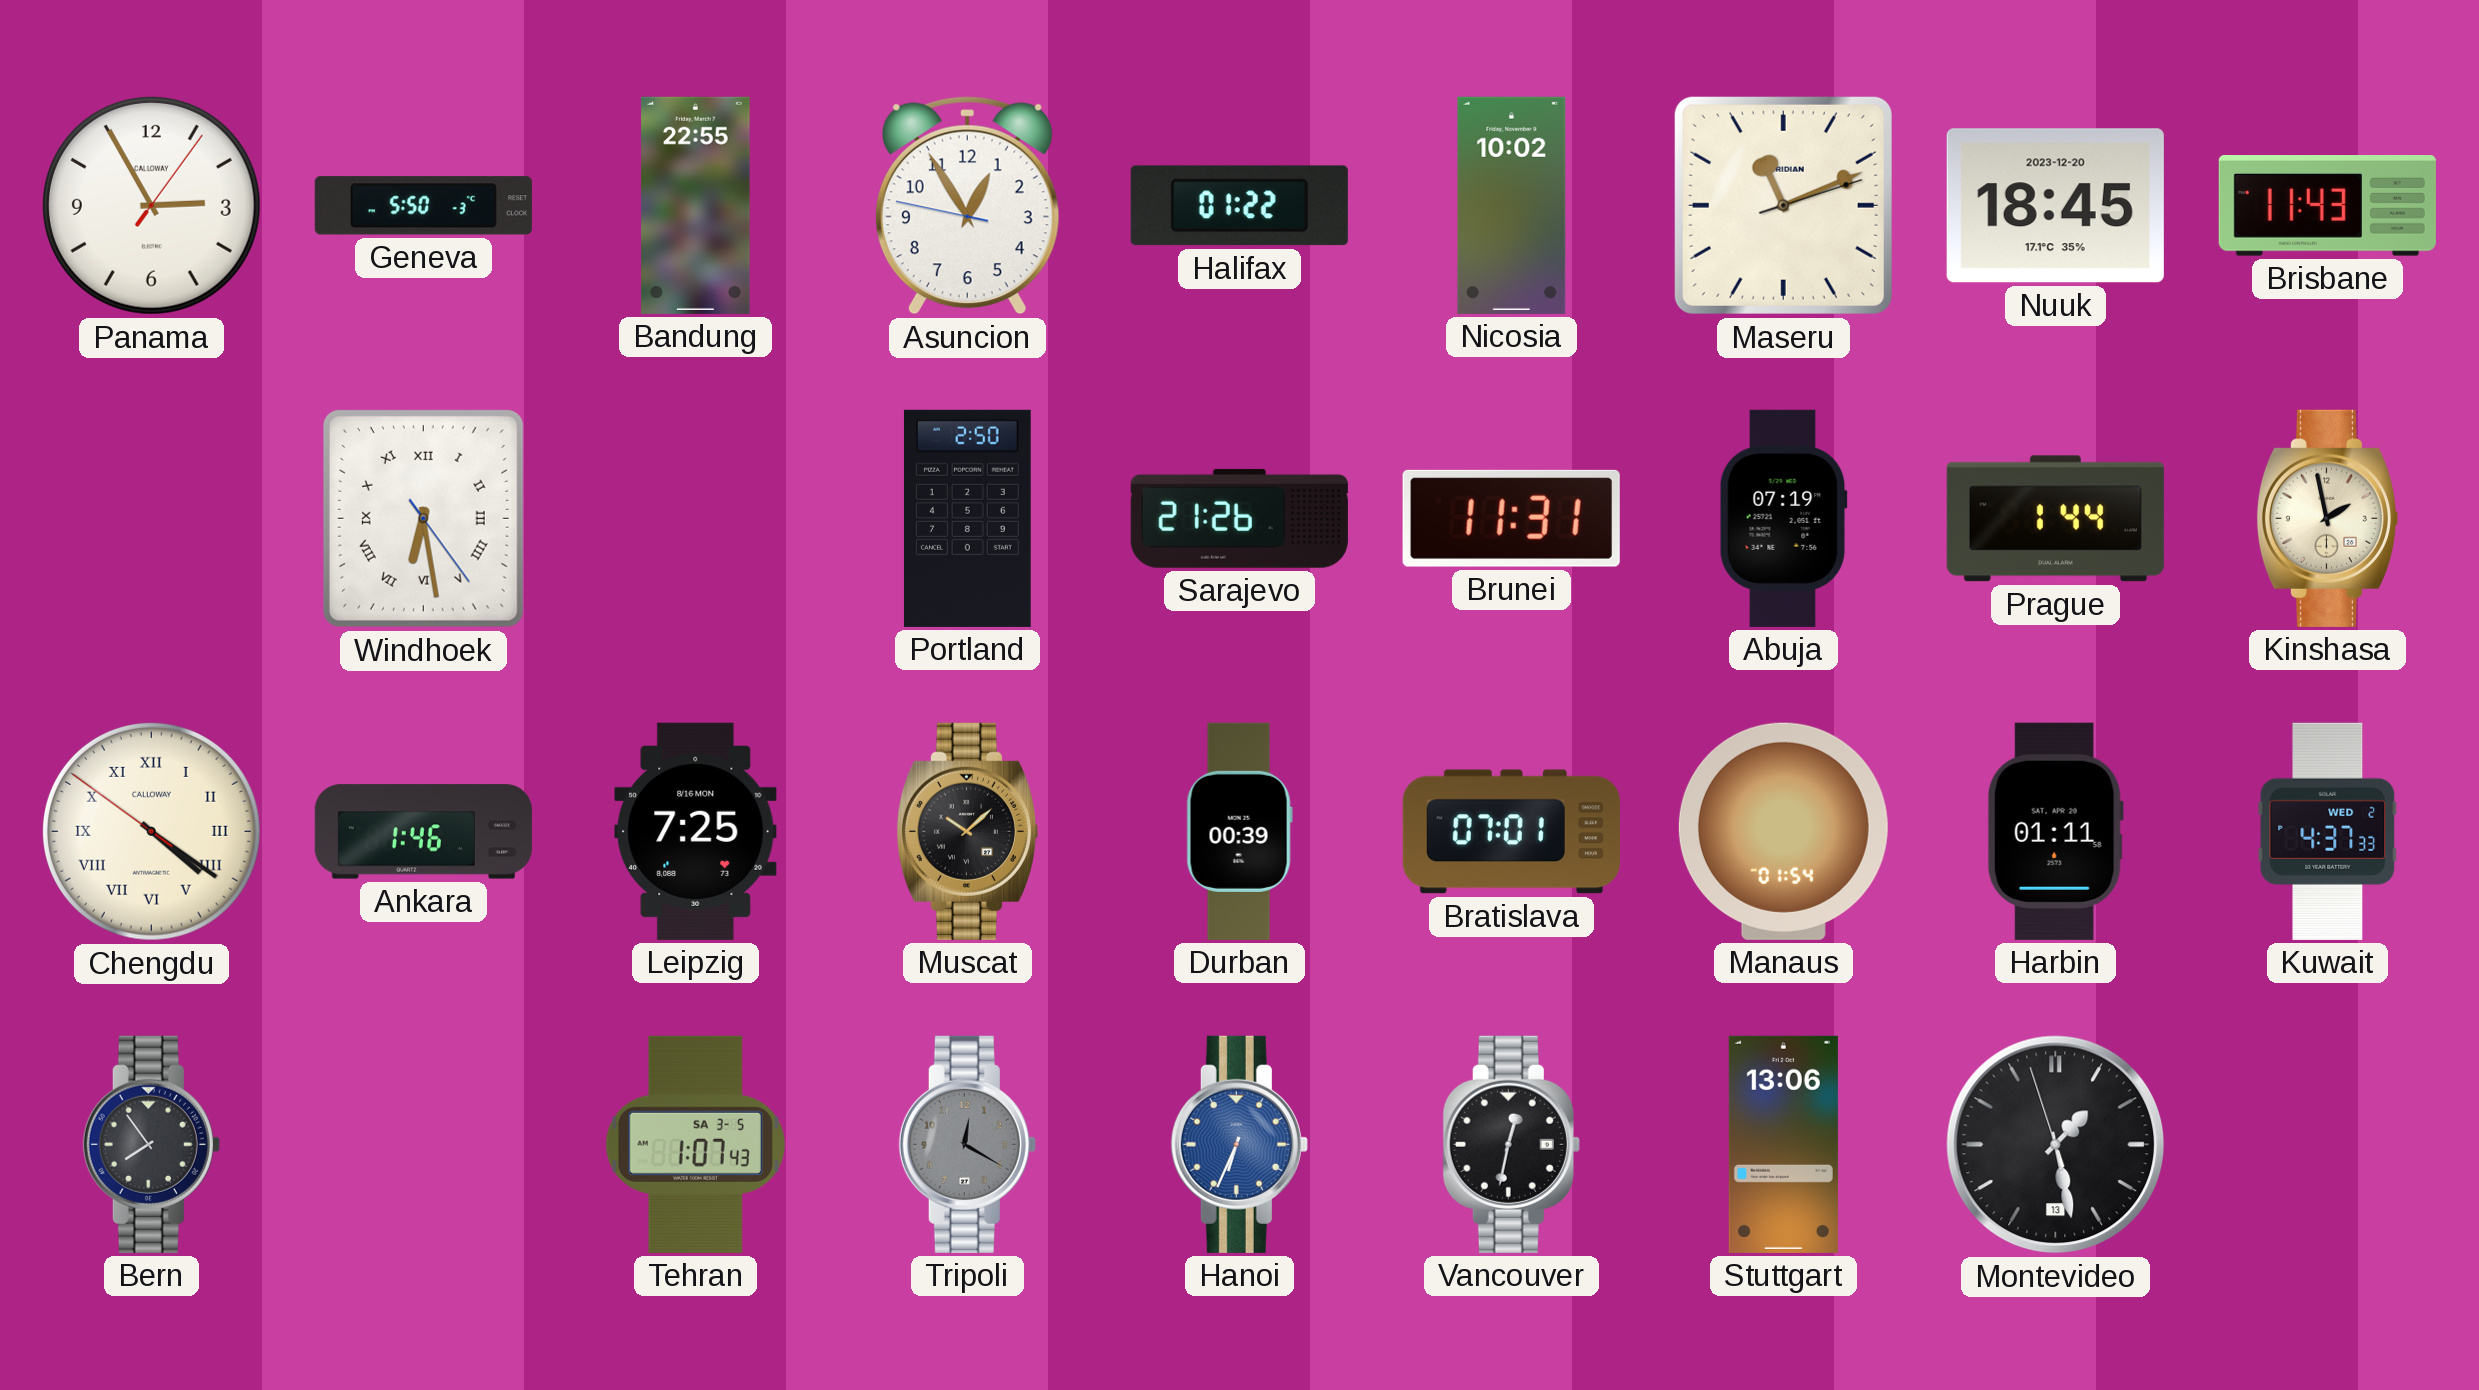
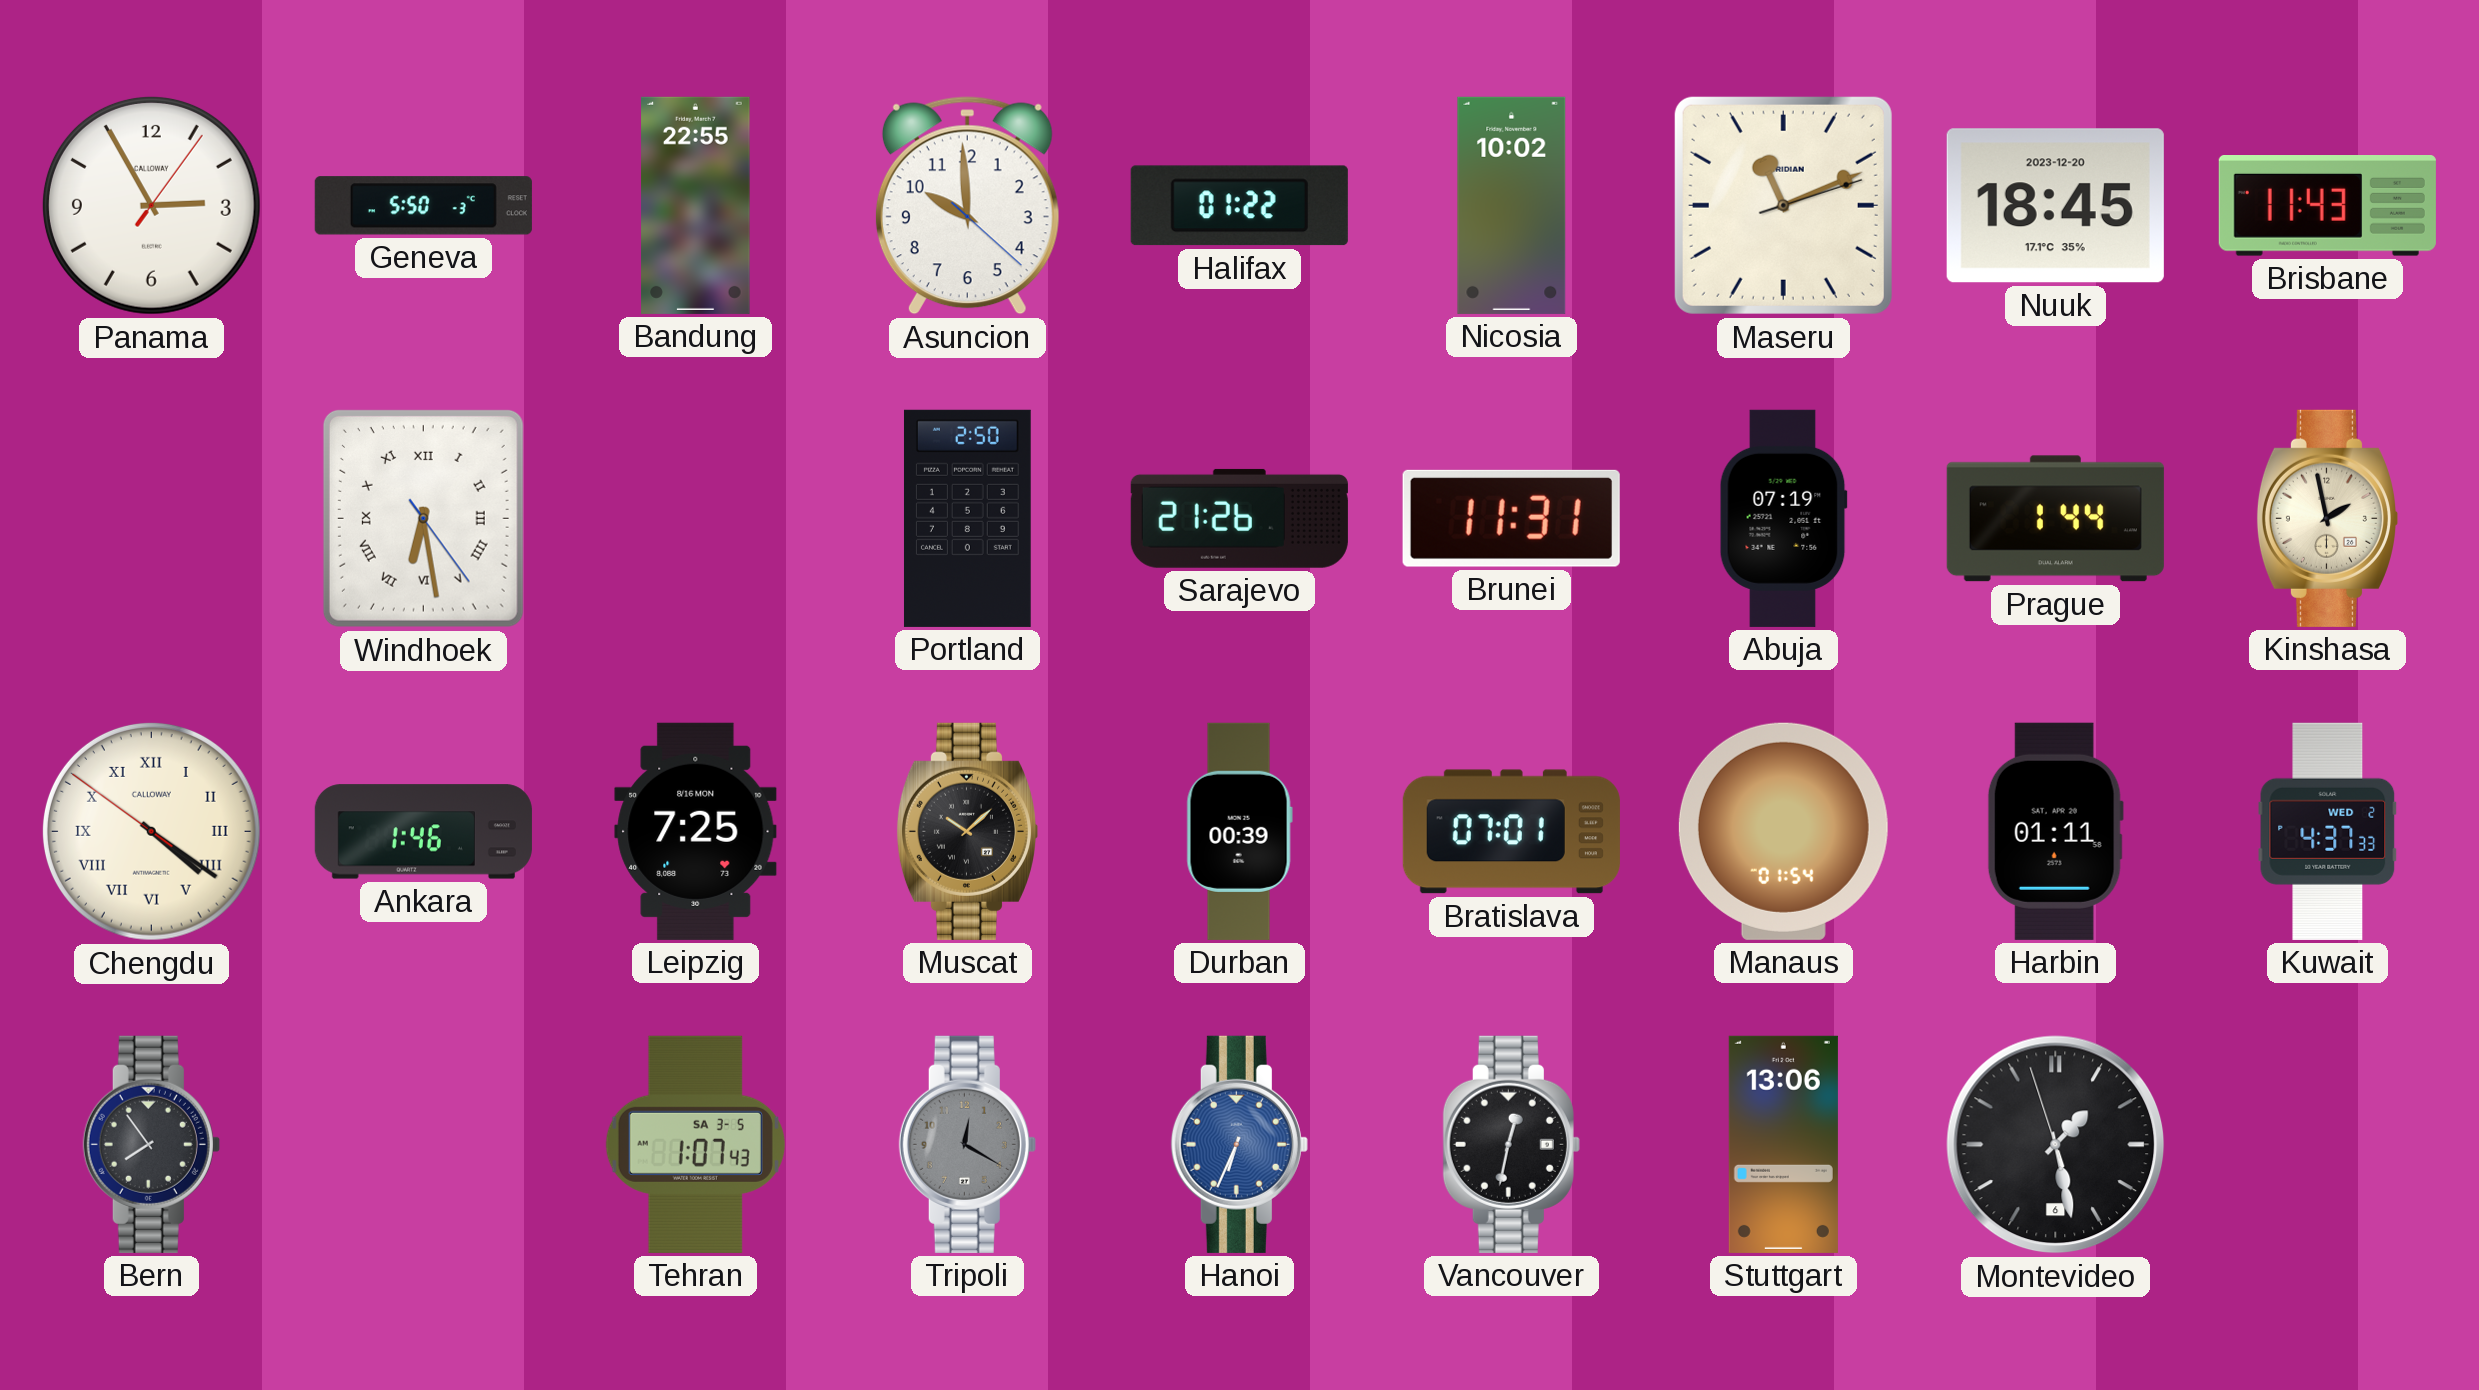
Asuncion: 12:54 -> 9:59 (967, 206)
Montevideo date: 13 -> 6 (2056, 1145)
